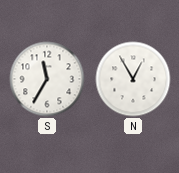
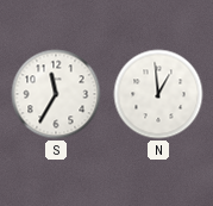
N: 12:55 -> 12:59 (158, 94)
